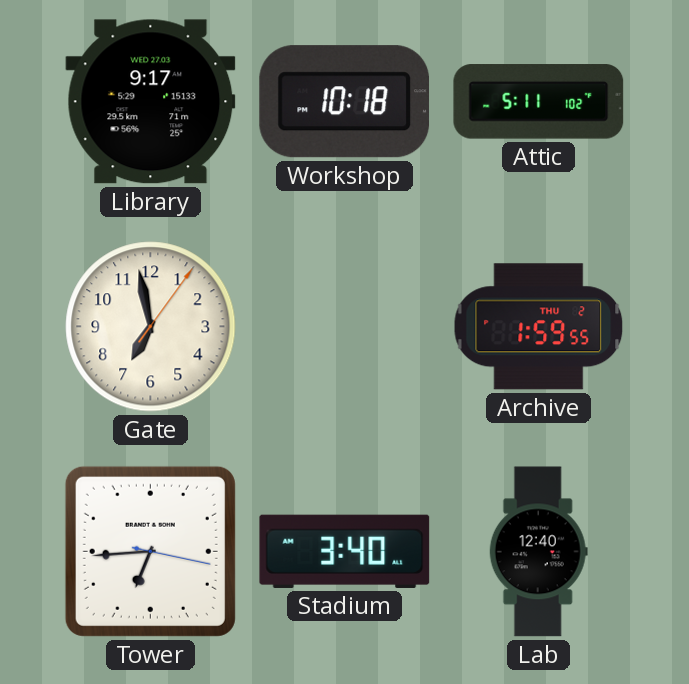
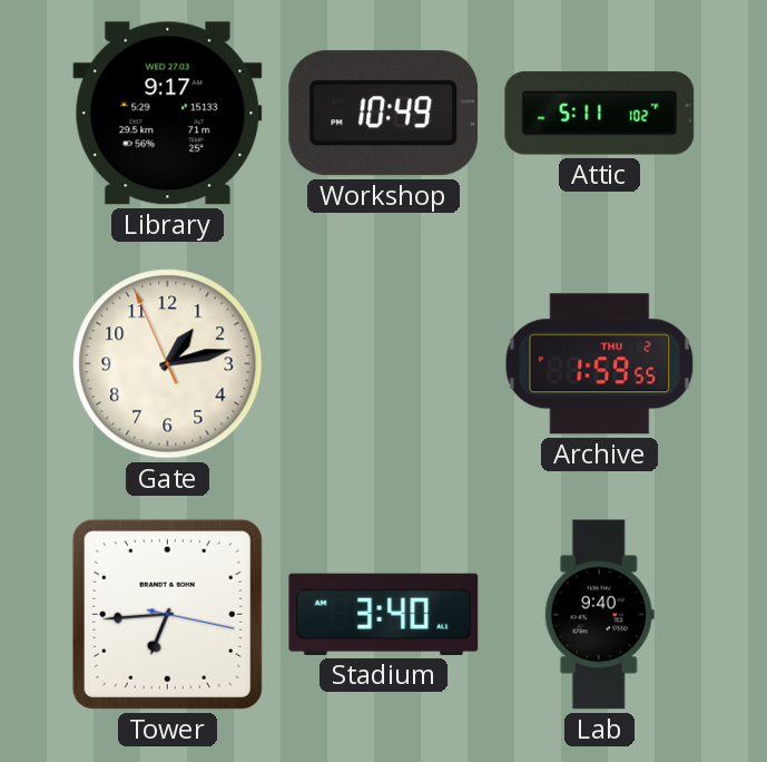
Workshop: 10:18 -> 10:49 (384, 114)
Gate: 6:58 -> 1:12 (168, 364)
Lab: 12:40 -> 9:40 (599, 615)
